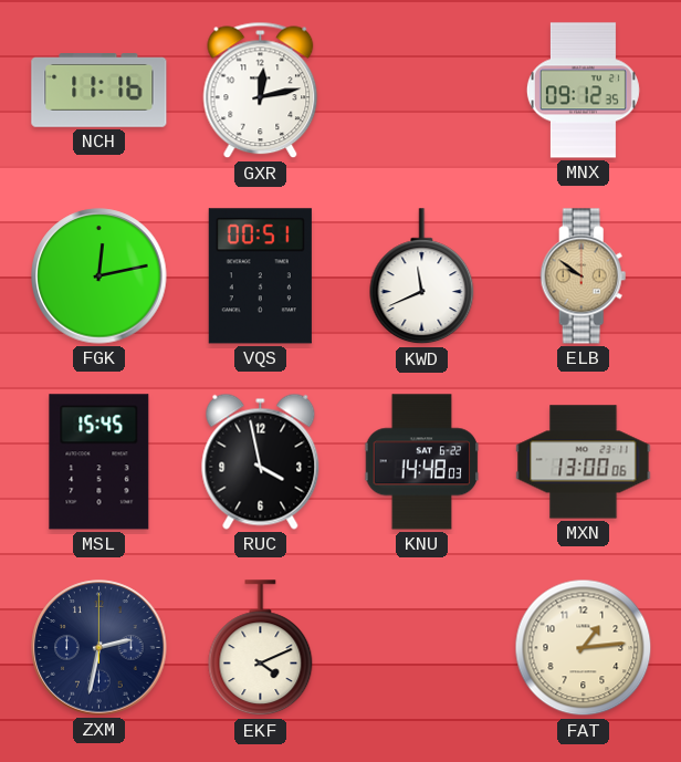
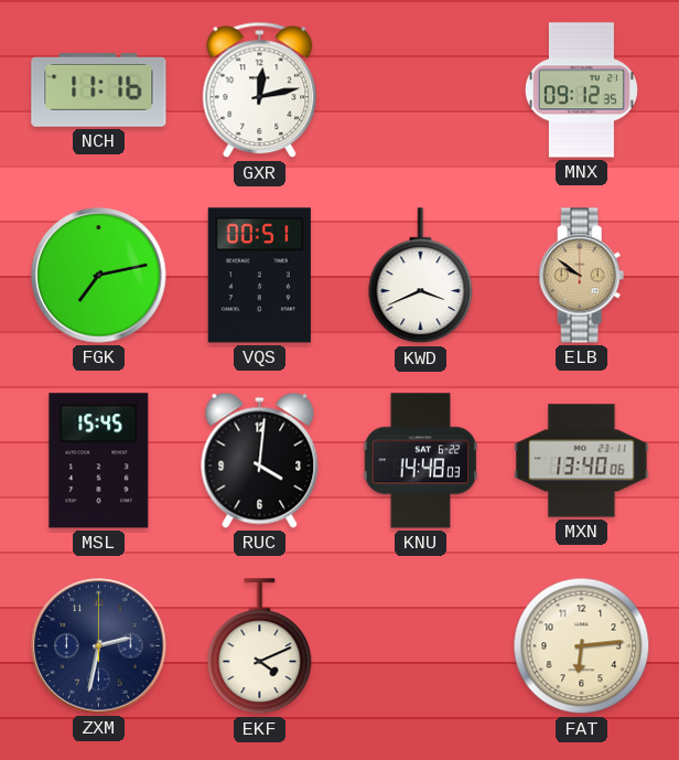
FGK: 12:13 -> 7:13 (99, 276)
KWD: 11:41 -> 3:41 (421, 276)
RUC: 3:58 -> 4:01 (260, 460)
MXN: 13:00 -> 13:40 (582, 461)
FAT: 1:14 -> 6:14 (582, 646)
